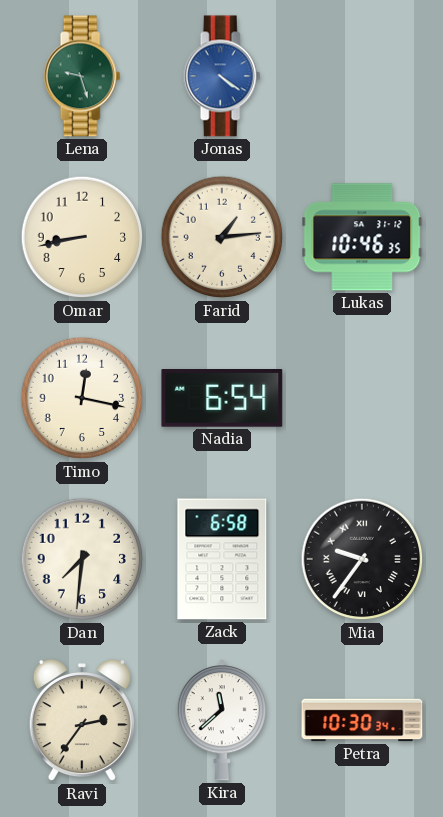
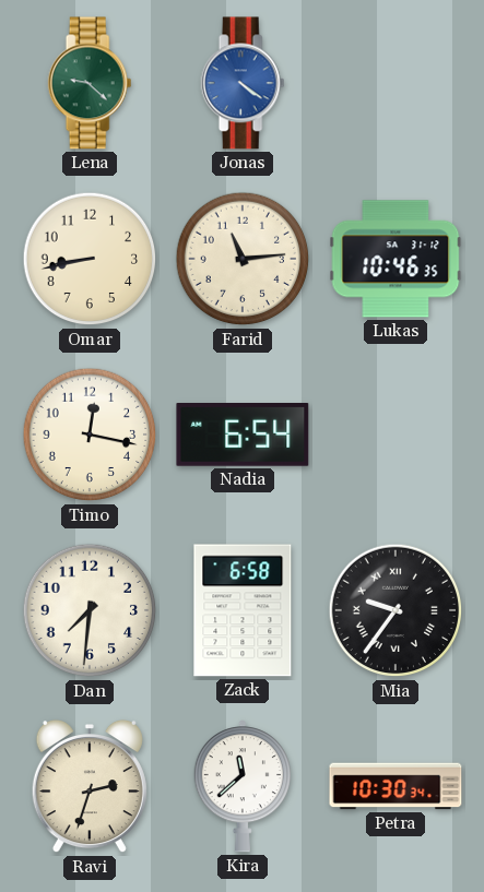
Lena: 9:27 -> 9:22 (90, 83)
Farid: 1:14 -> 11:14 (243, 259)
Ravi: 2:36 -> 2:33 (90, 786)
